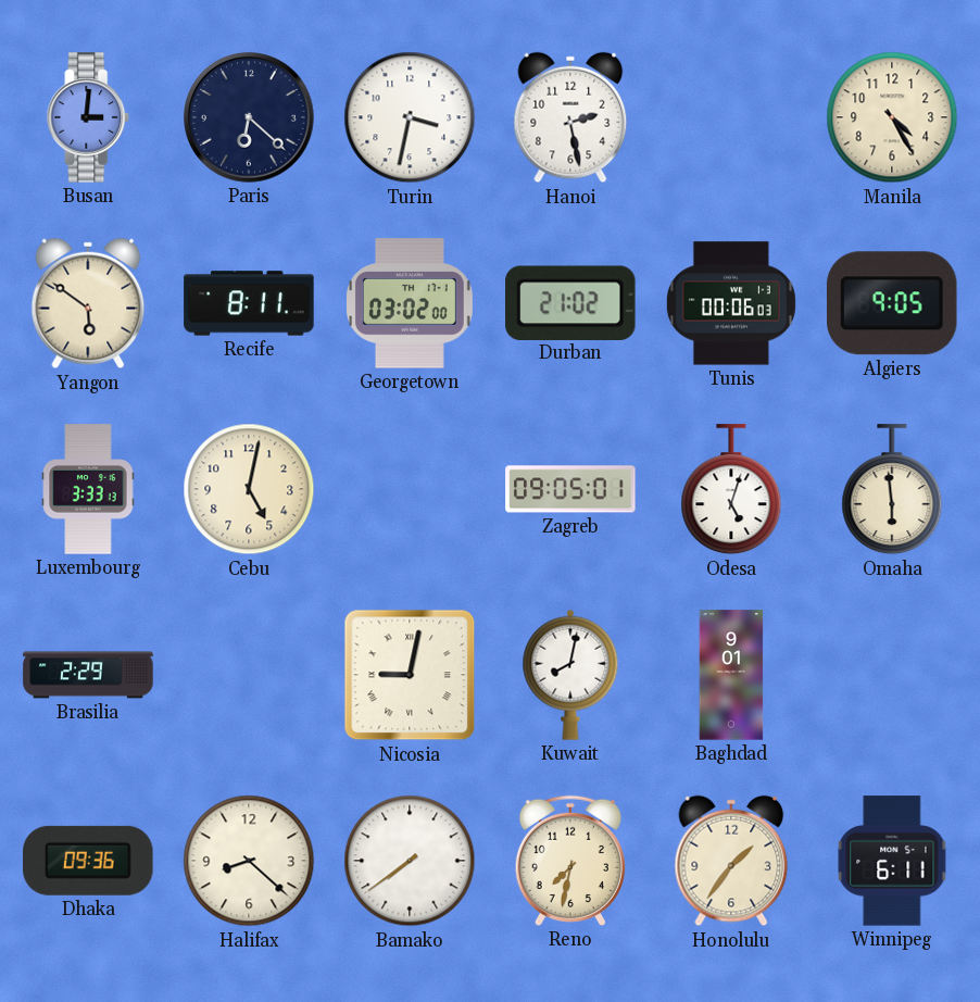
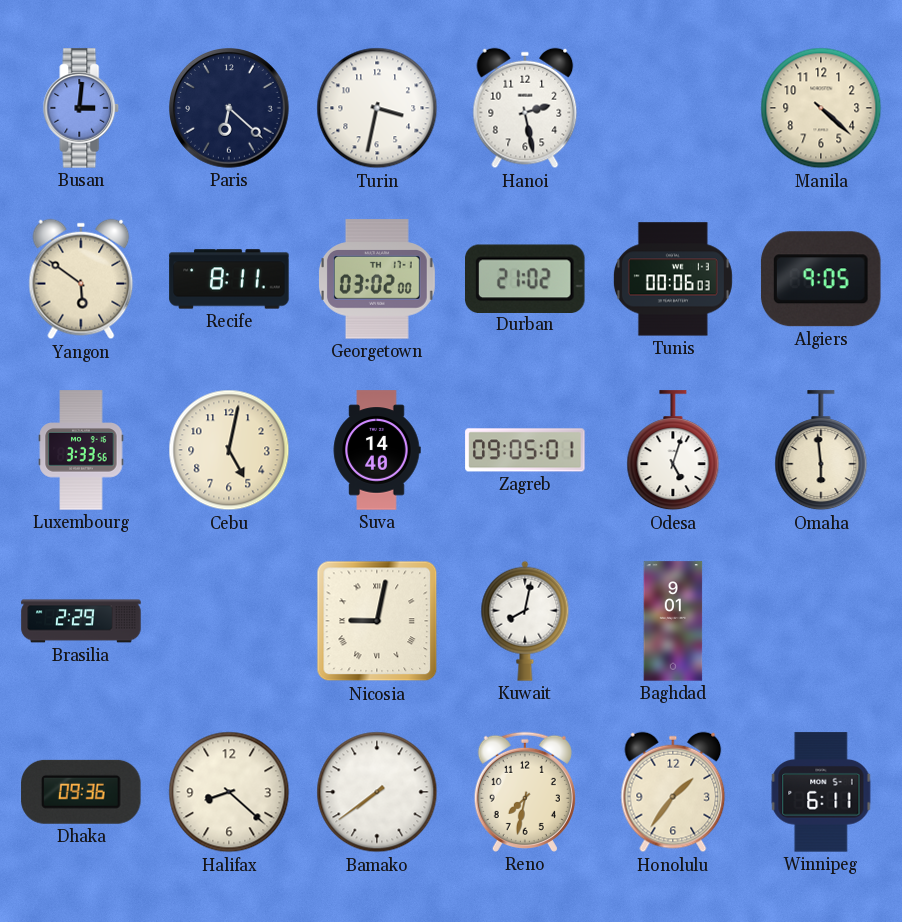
Manila: 4:25 -> 4:22 (821, 108)
Luxembourg: 3:33:13 -> 3:33:56 (81, 450)
Suva: none -> 14:40 (377, 450)
